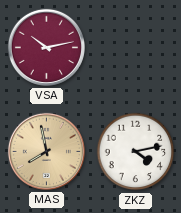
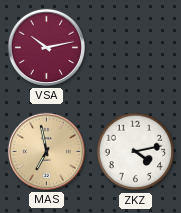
MAS: 7:58 -> 6:58 (46, 151)
